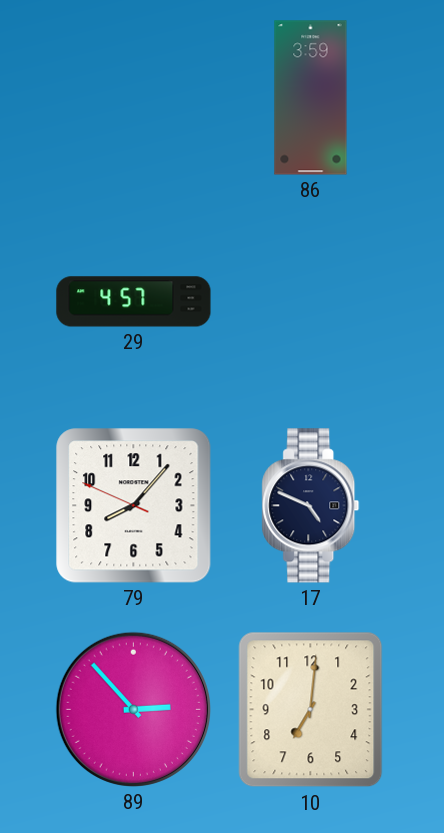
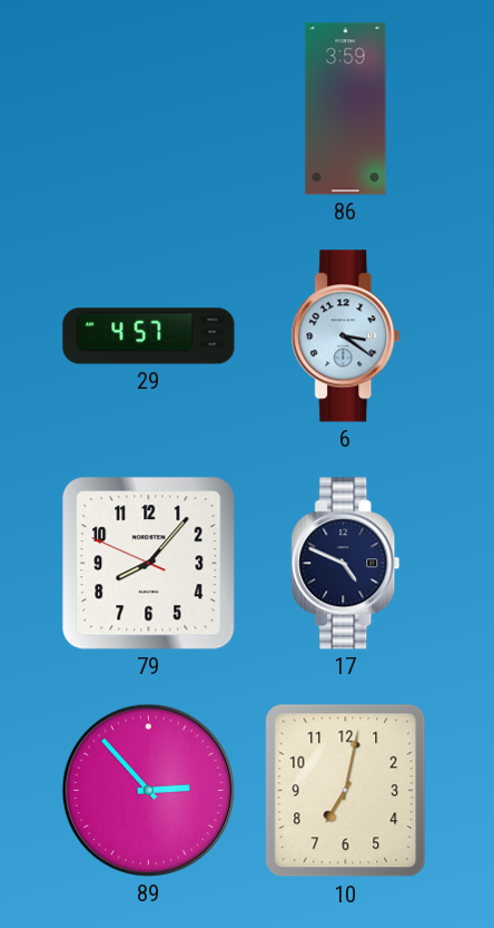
6: none -> 3:21 (346, 336)
10: 7:01 -> 7:02 (346, 791)
